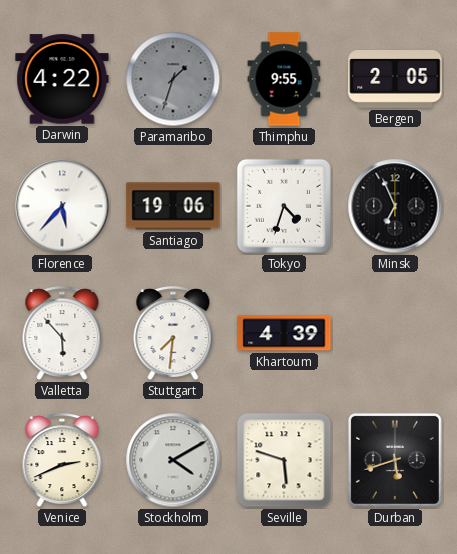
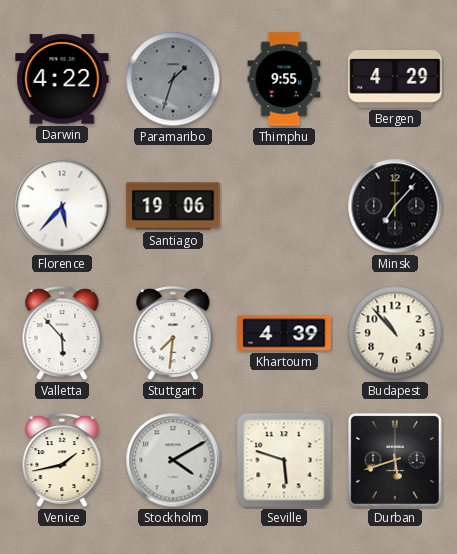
Bergen: 2:05 -> 4:29 (395, 80)
Tokyo: 4:33 -> none (284, 206)
Minsk: 6:56 -> 7:07 (395, 206)
Budapest: none -> 10:53 (395, 333)
Venice: 2:41 -> 1:43 (62, 461)
